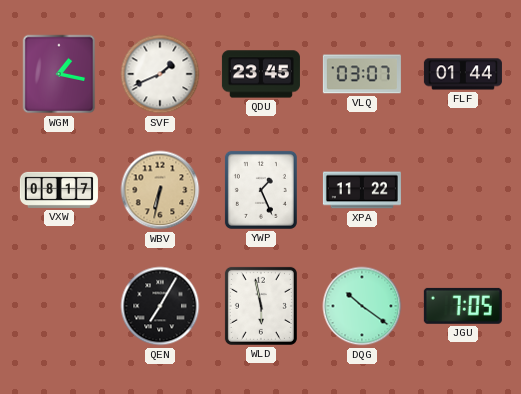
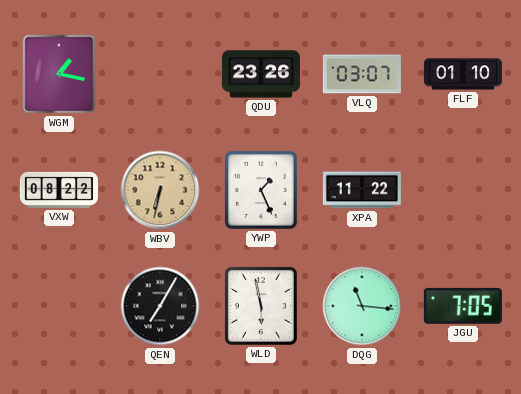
SVF: 1:41 -> none (160, 74)
QDU: 23:45 -> 23:26 (261, 74)
FLF: 01:44 -> 01:10 (463, 74)
VXW: 08:17 -> 08:22 (59, 190)
DQG: 10:21 -> 11:16 (362, 306)
